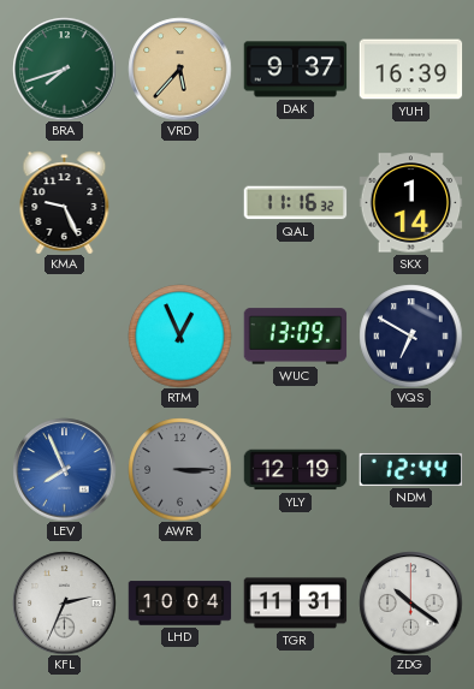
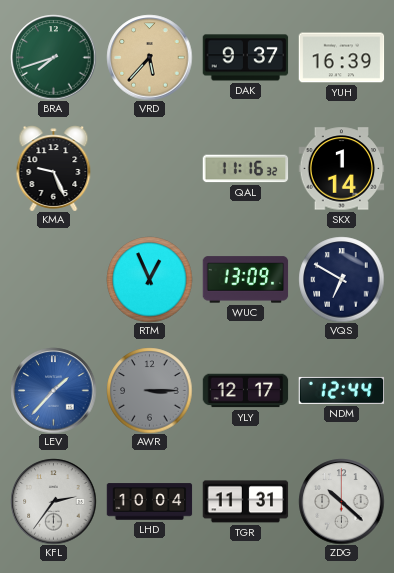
LEV: 7:56 -> 1:37 (53, 390)
YLY: 12:19 -> 12:17 (245, 391)
KFL: 2:34 -> 2:36 (53, 501)
ZDG: 10:21 -> 10:22 (341, 501)
